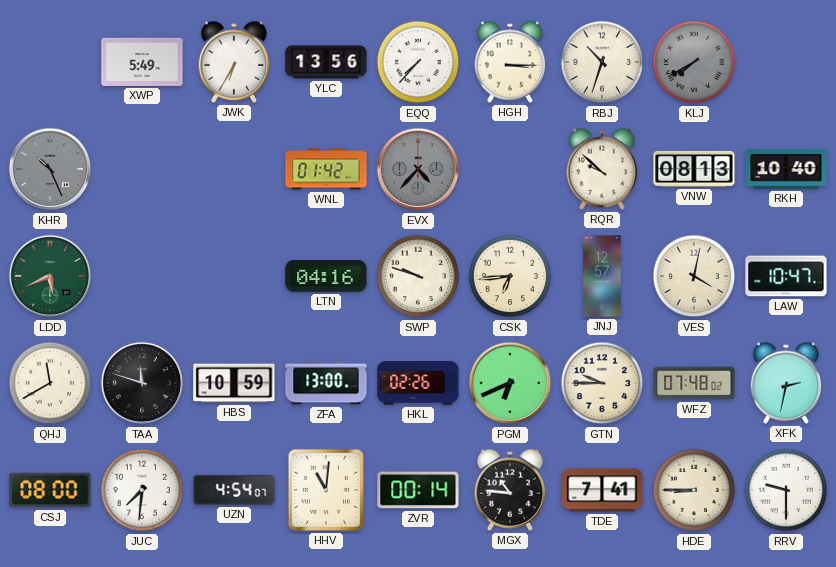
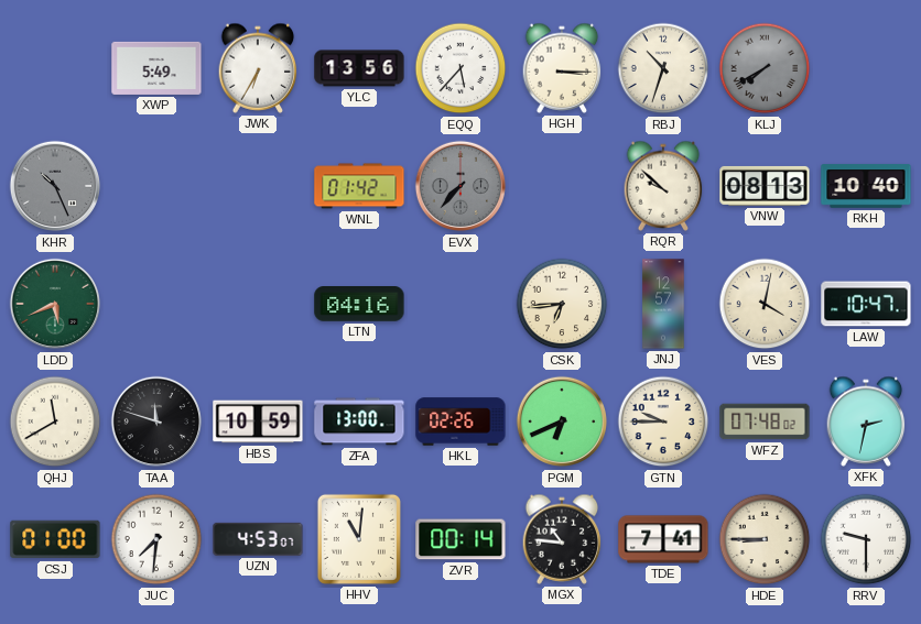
EQQ: 7:37 -> 5:37 (460, 68)
EVX: 4:37 -> 7:37 (460, 186)
SWP: 9:48 -> none (418, 276)
CSJ: 08:00 -> 01:00 (55, 539)
UZN: 4:54 -> 4:53 (258, 539)
